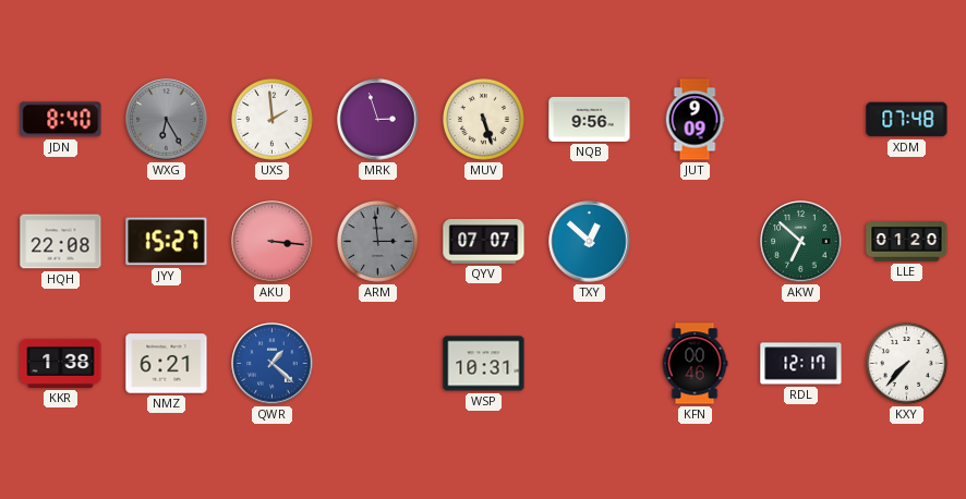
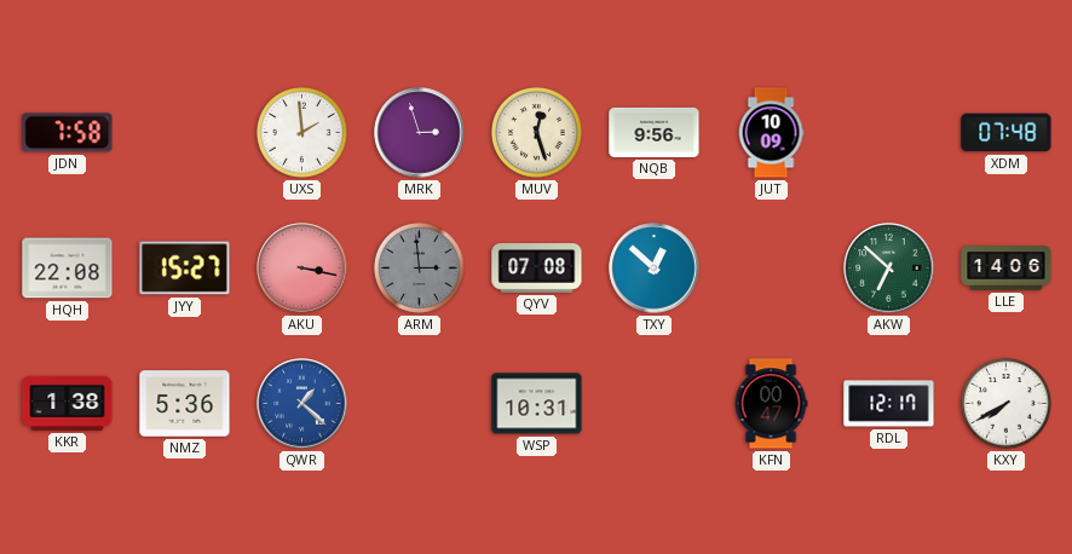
JDN: 8:40 -> 7:58 (68, 133)
WXG: 6:25 -> none (167, 120)
MUV: 5:27 -> 12:27 (536, 132)
JUT: 9:09 -> 10:09 (771, 133)
AKU: 3:16 -> 3:17 (302, 269)
QYV: 07:07 -> 07:08 (537, 269)
LLE: 01:20 -> 14:06 (1007, 269)
NMZ: 6:21 -> 5:36 (185, 404)
KFN: 00:46 -> 00:47 (771, 404)
KXY: 7:37 -> 7:40 (1005, 403)
